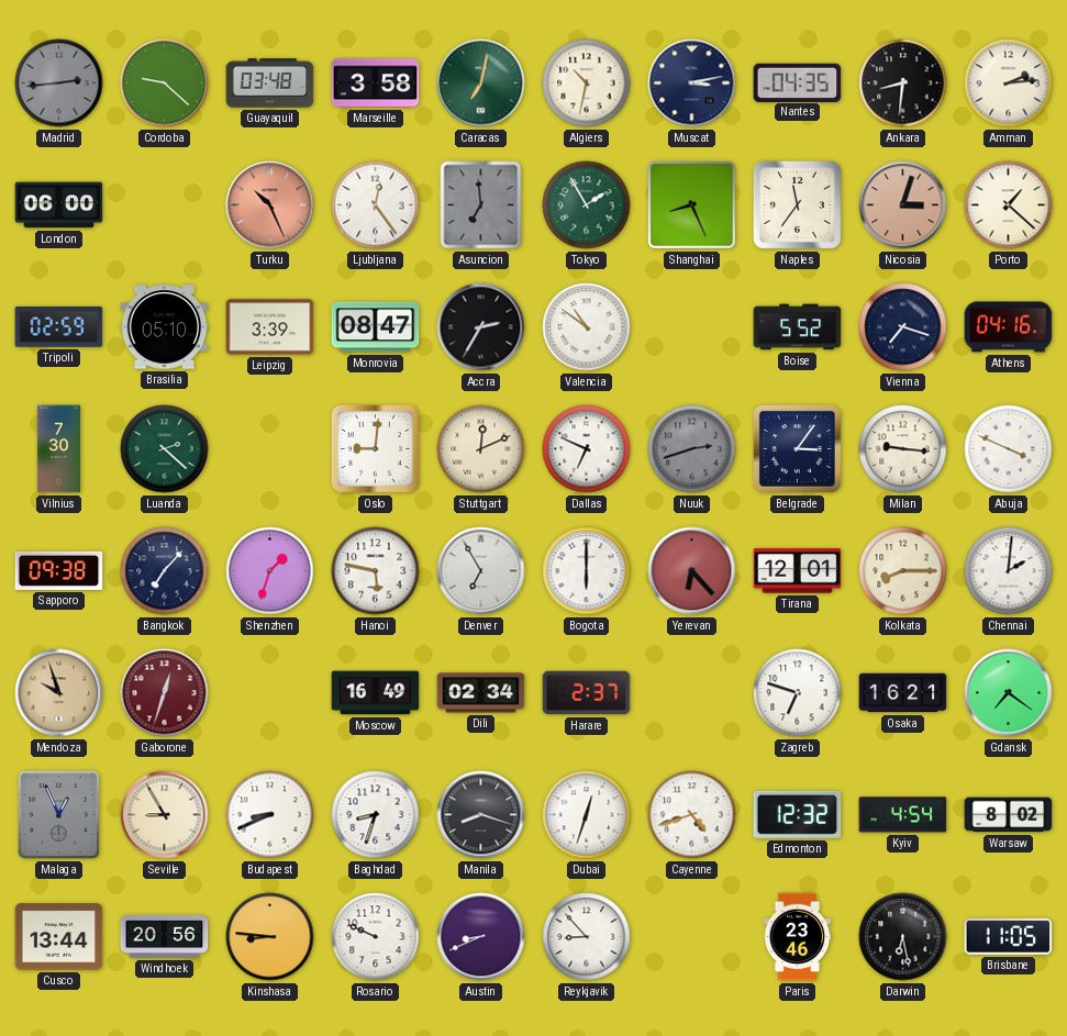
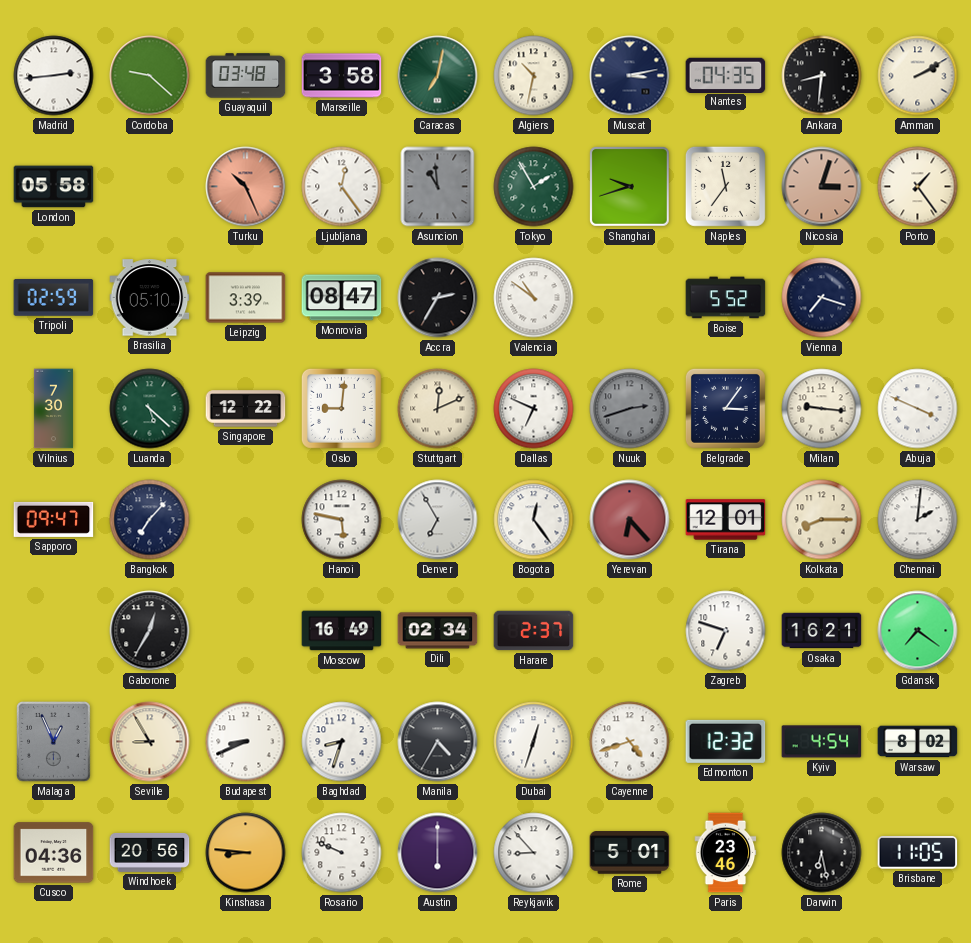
Madrid dial: grey -> white (54, 76)
Amman: 2:14 -> 2:10 (918, 76)
London: 06:00 -> 05:58 (54, 187)
Asuncion: 6:59 -> 10:59 (438, 187)
Shanghai: 8:26 -> 9:42 (629, 186)
Porto: 1:22 -> 1:24 (918, 187)
Athens: 04:16 -> none (1009, 327)
Luanda: 2:22 -> 5:22 (150, 409)
Singapore: none -> 12:22 (246, 409)
Sapporo: 09:38 -> 09:47 (54, 519)
Shenzhen: 1:33 -> none (270, 571)
Bogota: 6:00 -> 12:24 (534, 520)
Mendoza: 9:57 -> none (59, 693)
Gaborone: 12:33 -> 12:35 (150, 631)
Gaborone dial: burgundy -> black (150, 631)
Manila: 8:18 -> 4:35 (438, 742)
Cusco: 13:44 -> 04:36 (54, 853)
Austin: 8:41 -> 6:00 (438, 853)
Rome: none -> 5:01 (630, 853)
